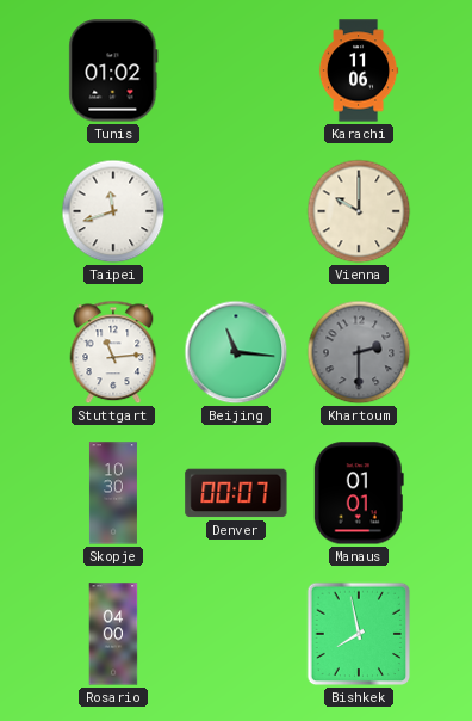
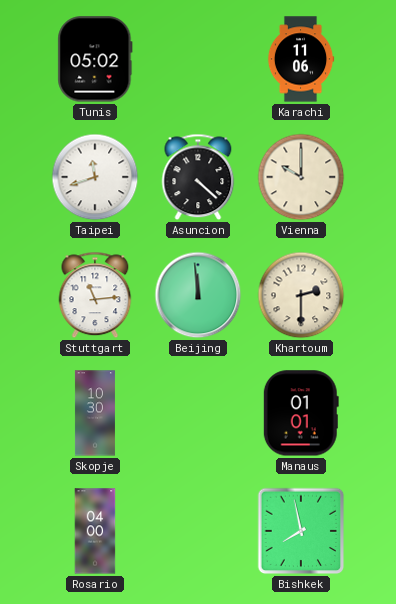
Tunis: 01:02 -> 05:02 (95, 59)
Asuncion: none -> 4:22 (198, 177)
Beijing: 11:16 -> 11:59 (198, 295)
Khartoum dial: grey -> cream (301, 295)
Denver: 00:07 -> none (236, 493)
